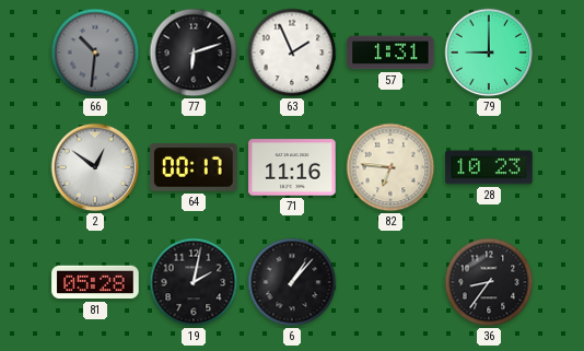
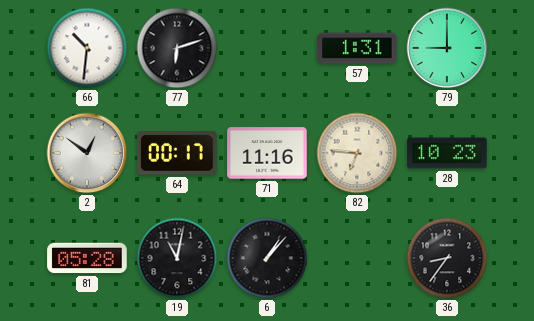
66 dial: grey -> white (87, 48)
63: 1:56 -> none (292, 52)
19: 2:02 -> 11:02 (177, 258)
